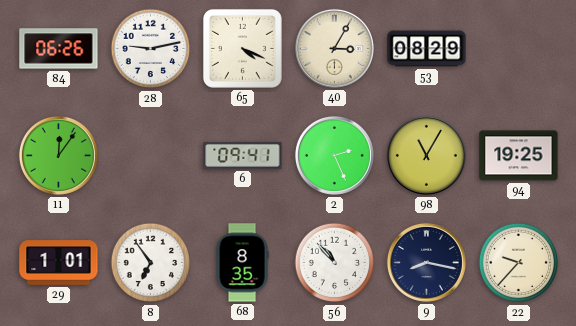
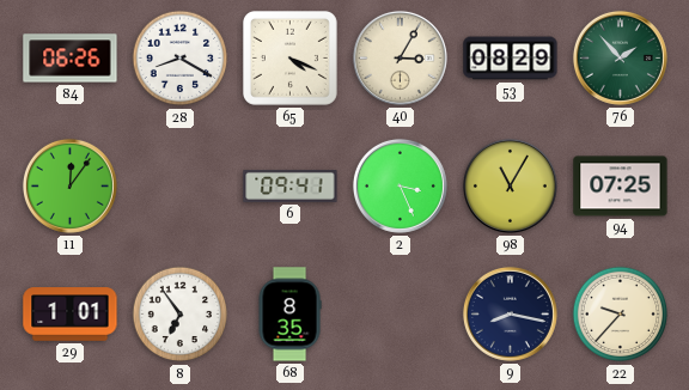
28: 9:13 -> 8:20 (181, 59)
76: none -> 1:53 (620, 57)
2: 2:26 -> 3:26 (400, 185)
94: 19:25 -> 07:25 (621, 187)
56: 10:53 -> none (335, 263)
